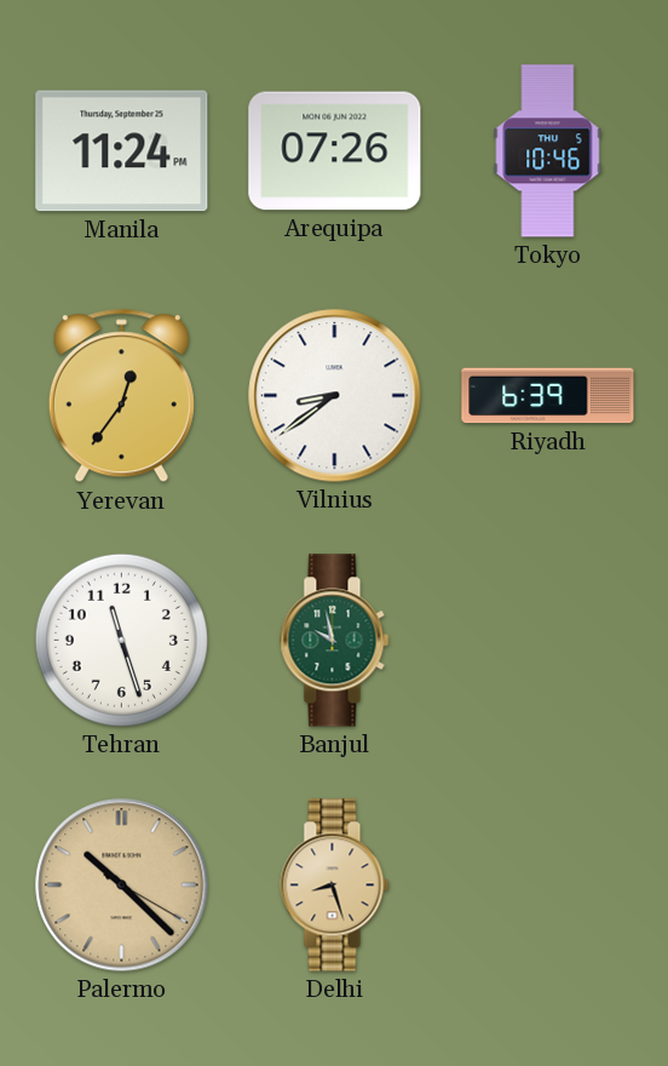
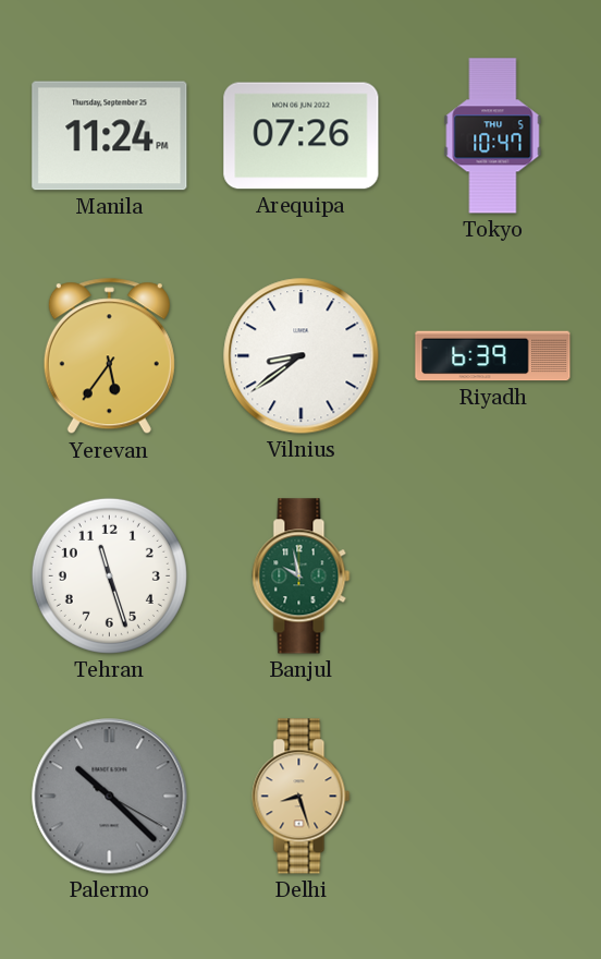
Tokyo: 10:46 -> 10:47 (493, 136)
Yerevan: 12:36 -> 5:36 (109, 356)
Palermo dial: champagne -> grey (110, 797)
